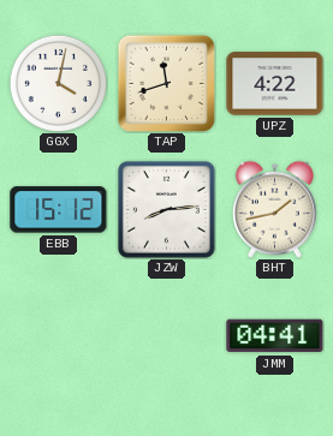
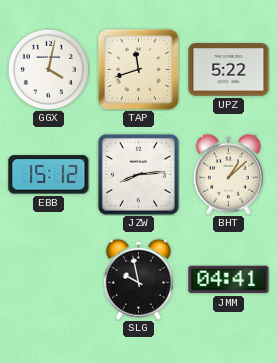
UPZ: 4:22 -> 5:22 (229, 70)
BHT: 1:43 -> 1:08 (228, 174)
SLG: none -> 9:58 (138, 279)
